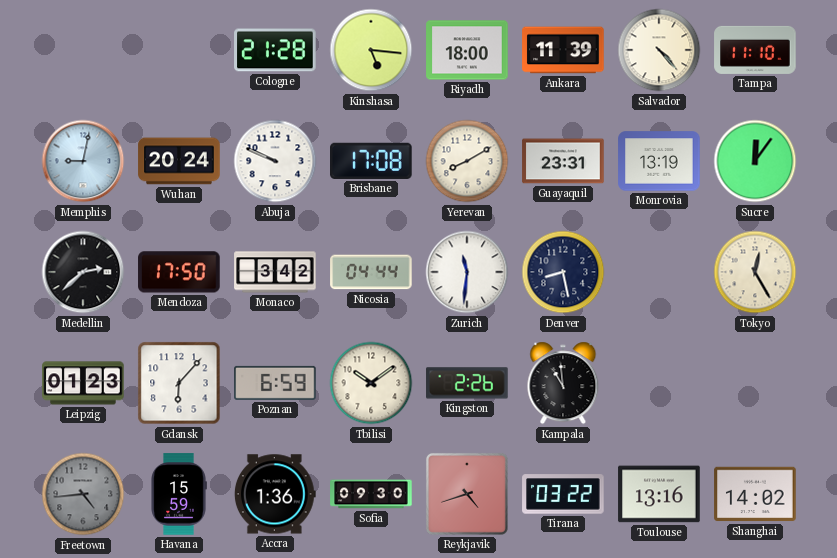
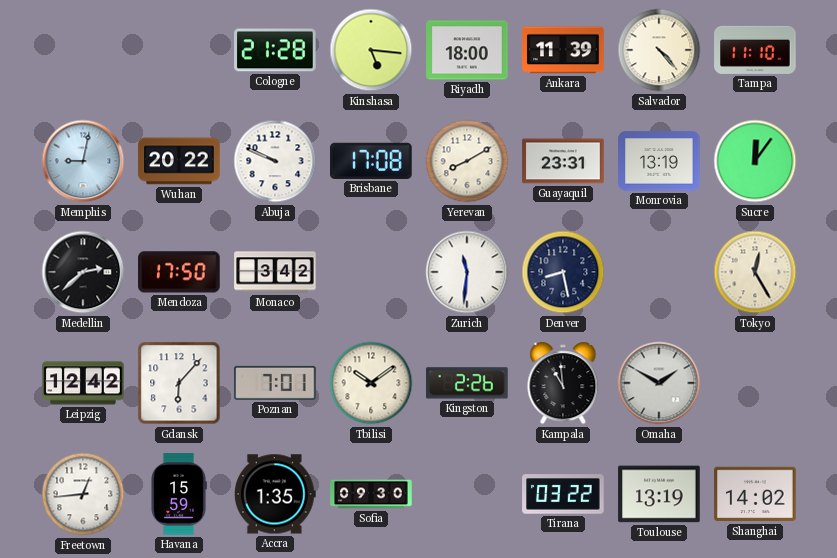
Wuhan: 20:24 -> 20:22 (179, 161)
Nicosia: 04:44 -> none (371, 272)
Leipzig: 01:23 -> 12:42 (83, 383)
Poznan: 6:59 -> 7:01 (275, 383)
Omaha: none -> 1:50 (659, 383)
Freetown: 4:44 -> 12:44 (83, 494)
Freetown dial: grey -> white (83, 494)
Accra: 1:36 -> 1:35 (275, 494)
Reykjavik: 4:42 -> none (467, 494)
Toulouse: 13:16 -> 13:19 (659, 494)
